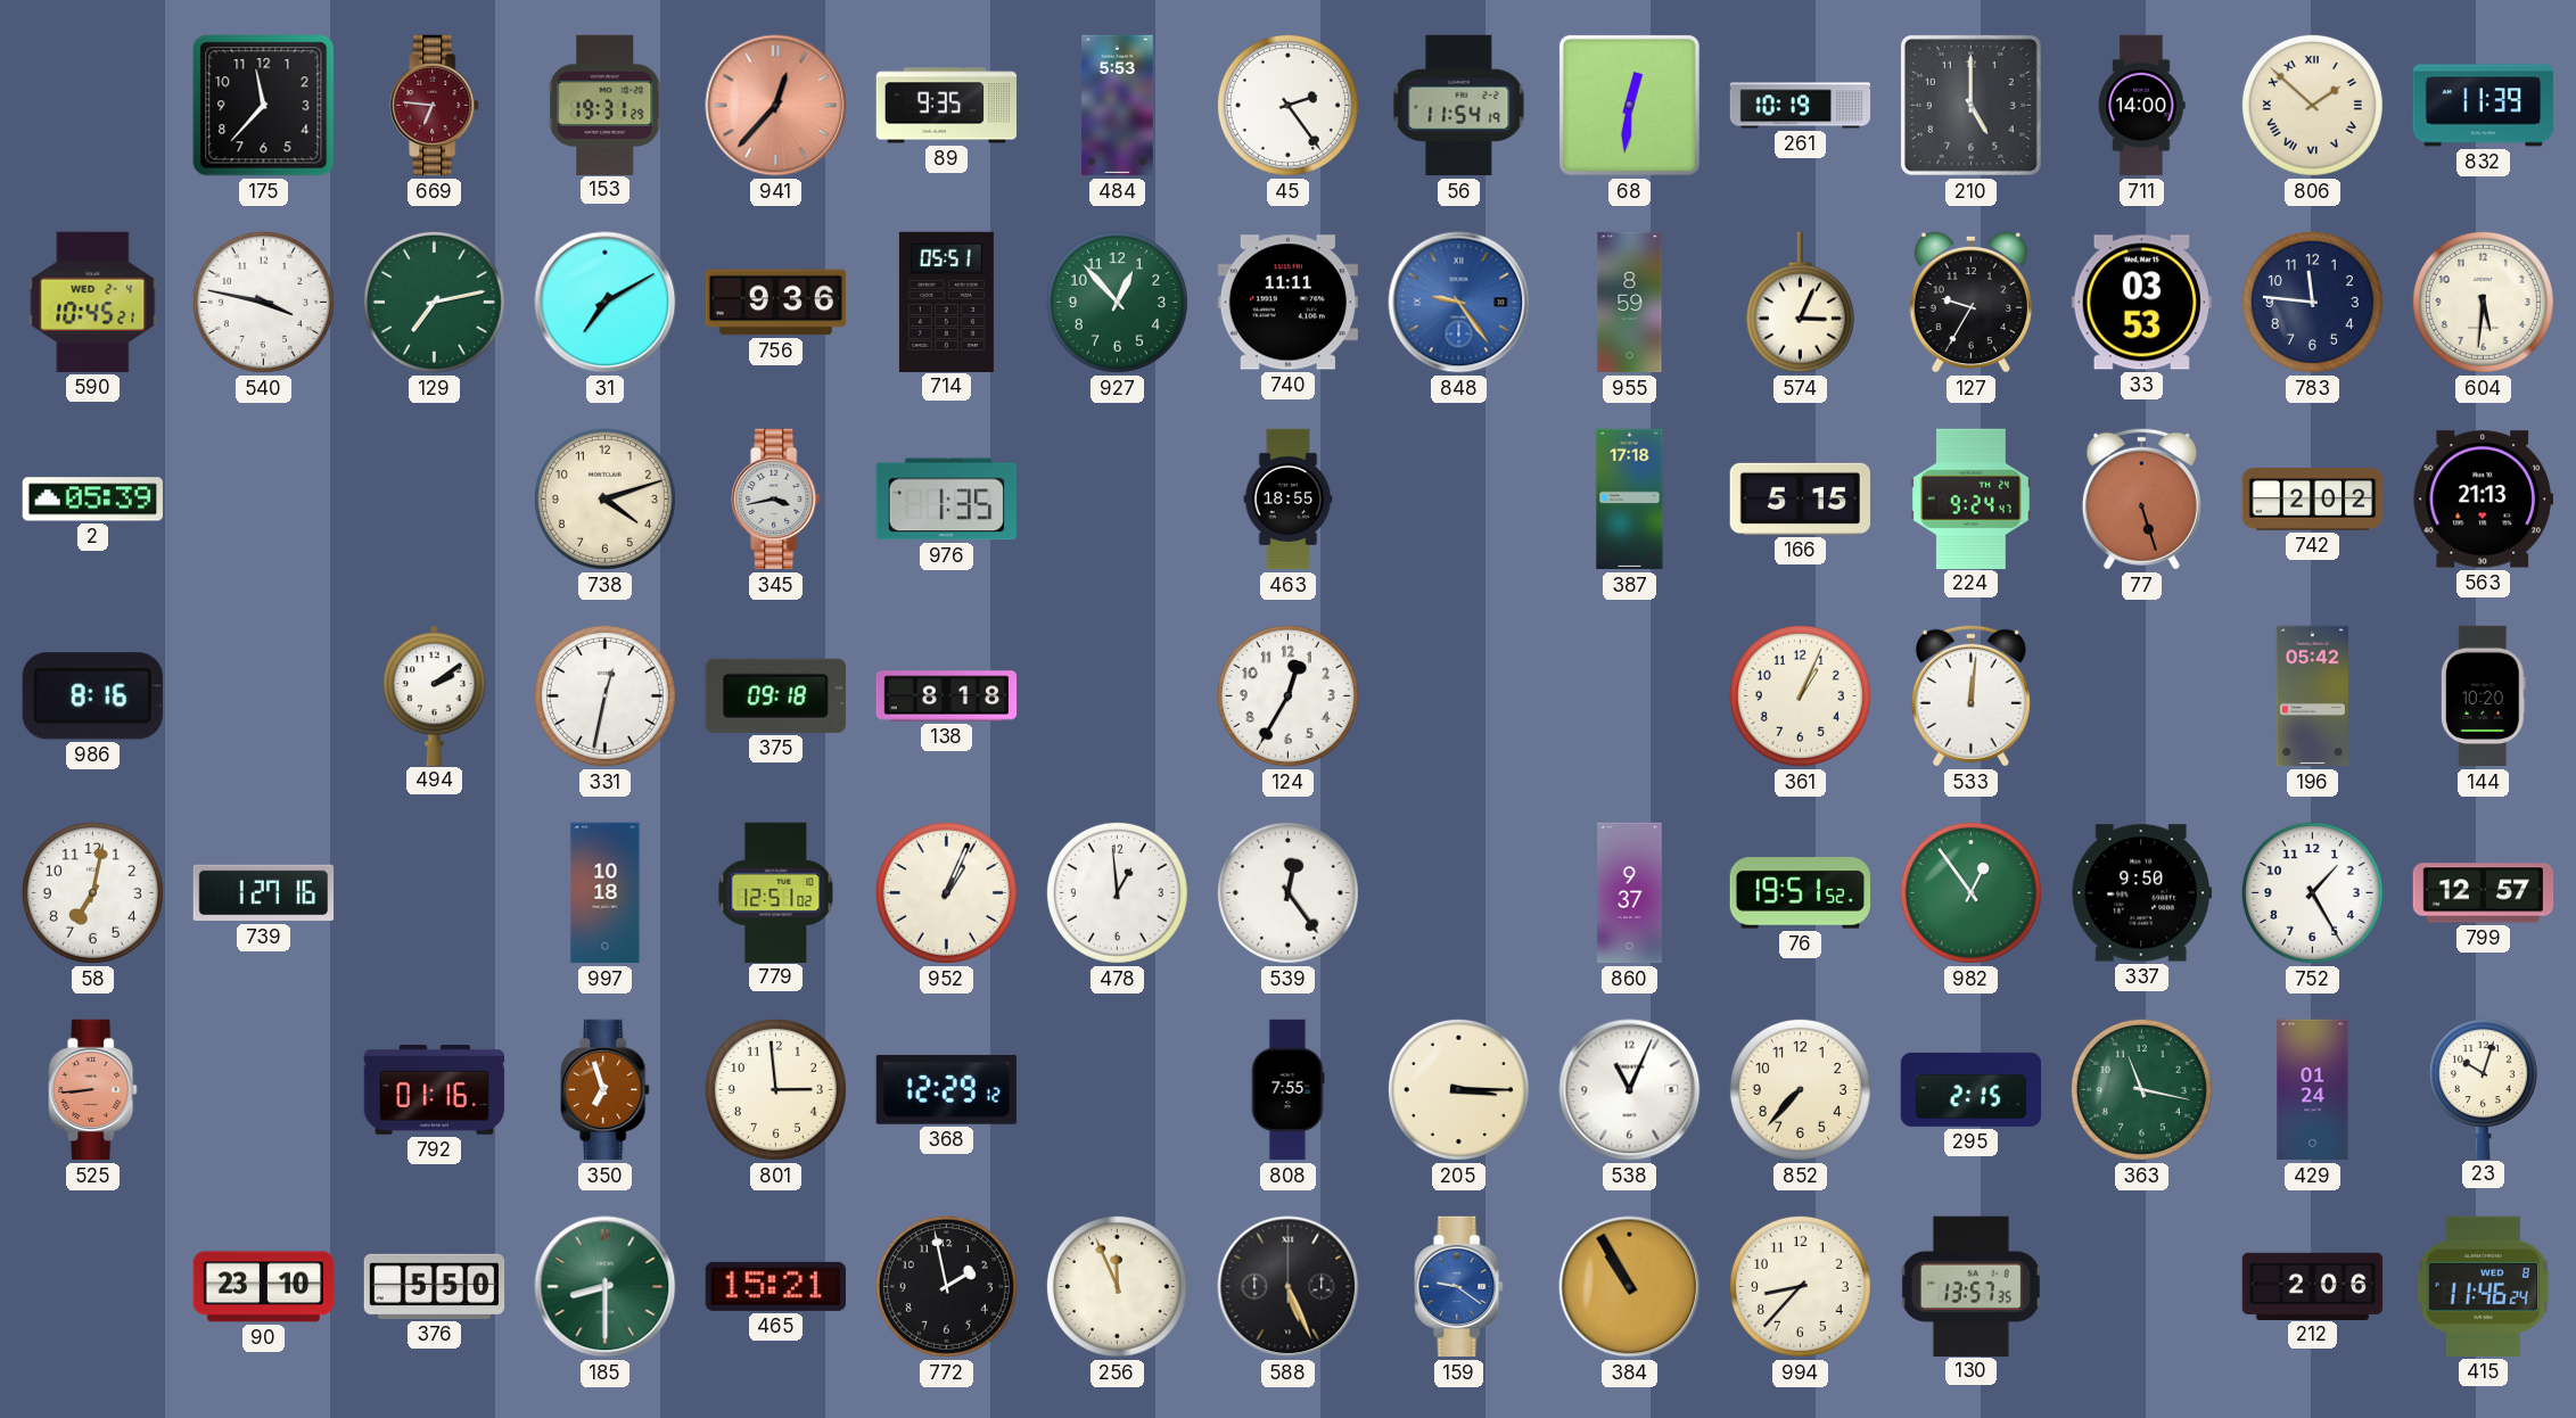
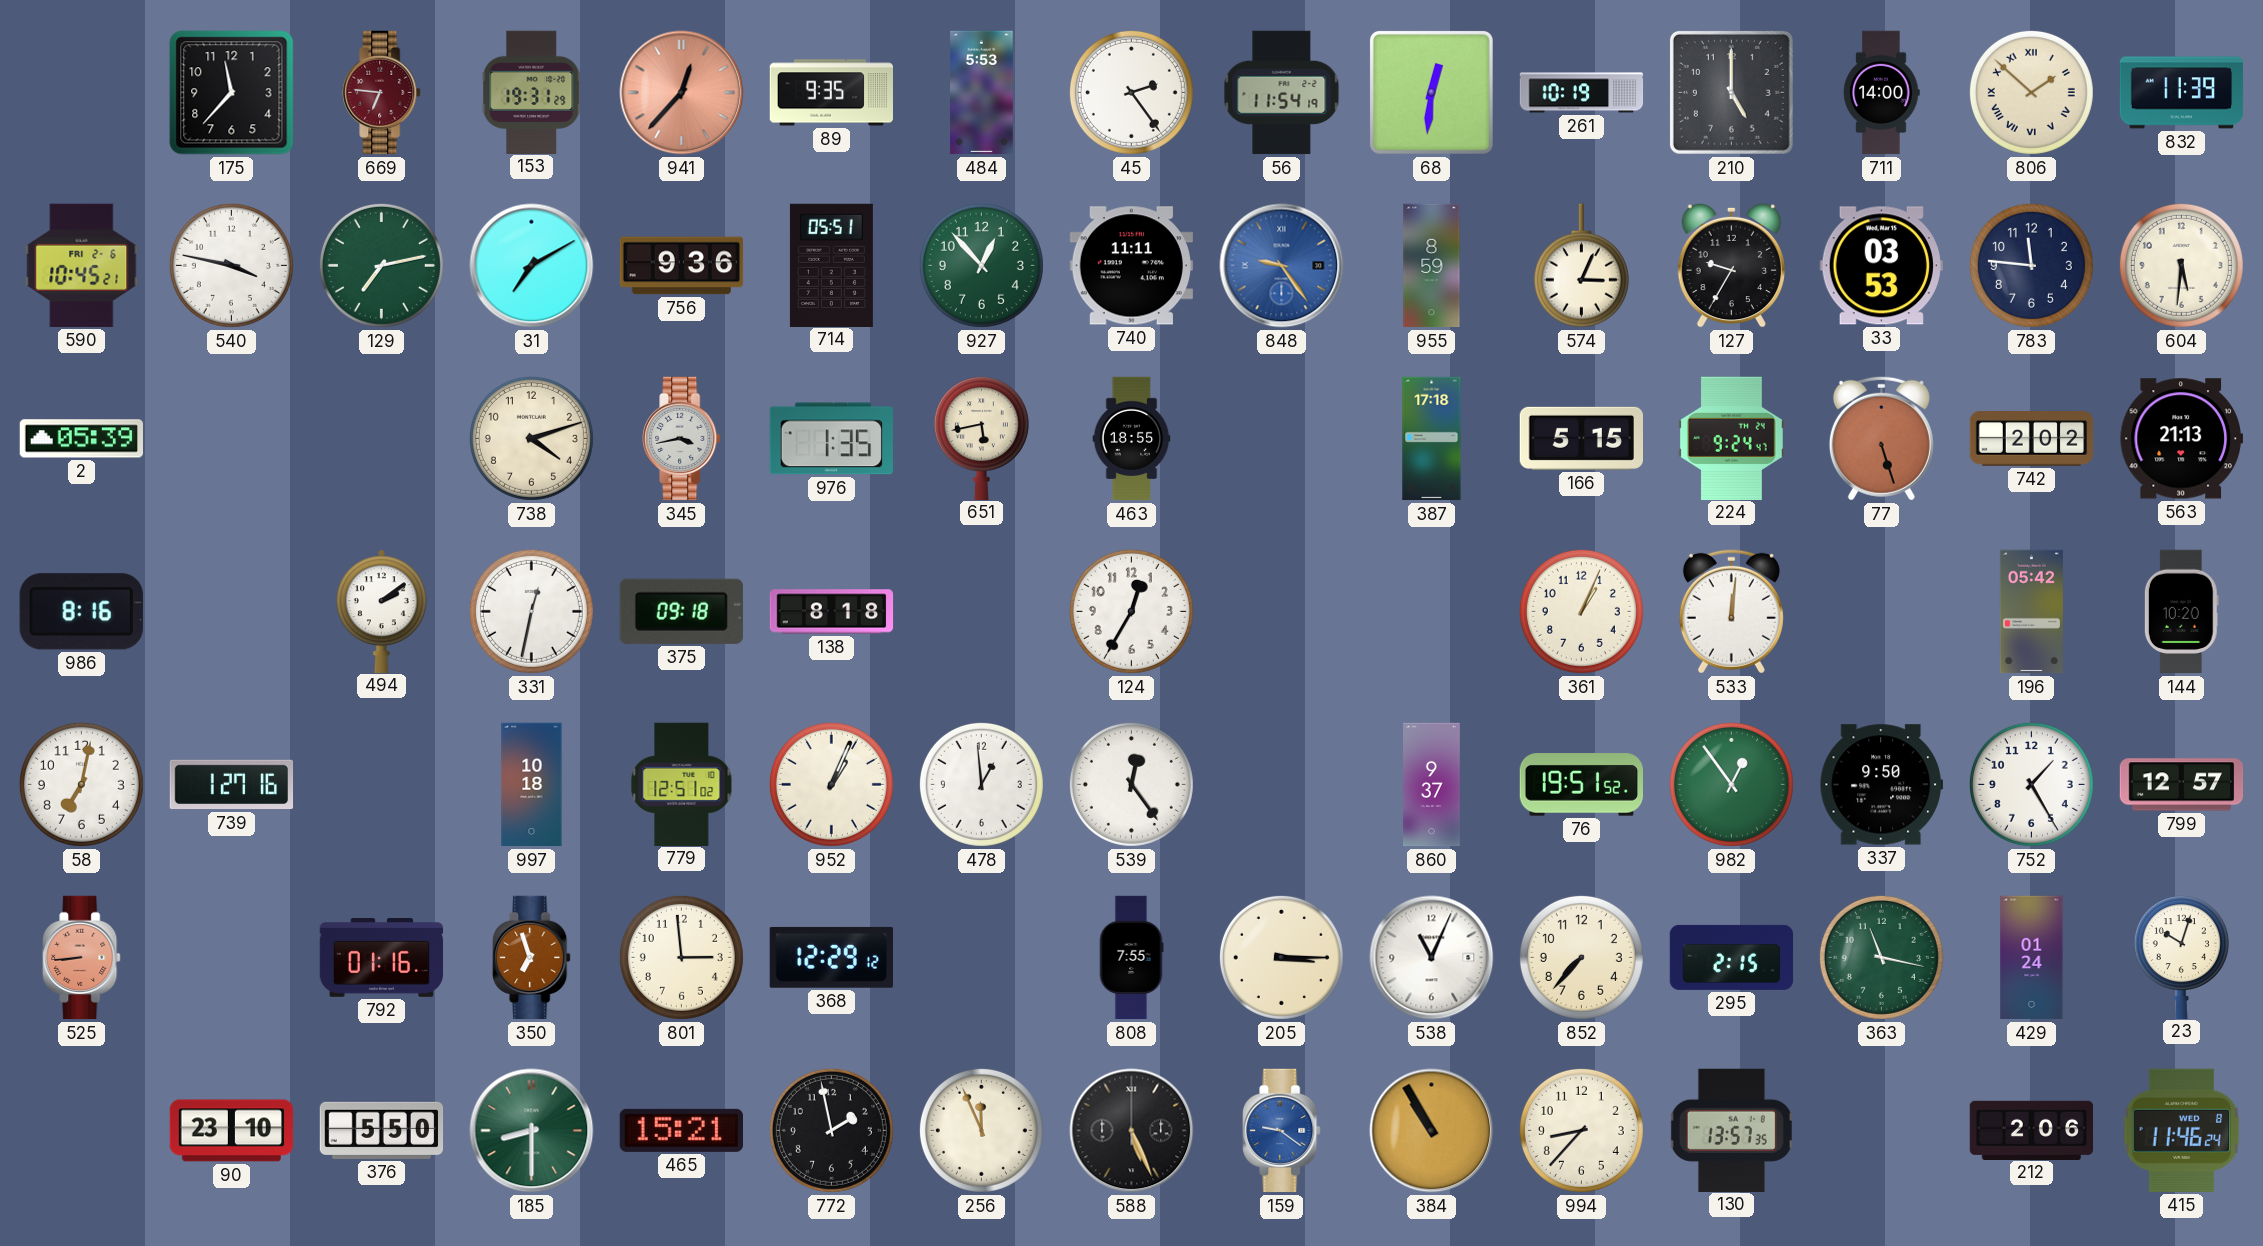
590 date: WED 2-4 -> FRI 2-6 (82, 265)
651: none -> 5:43 (981, 438)
